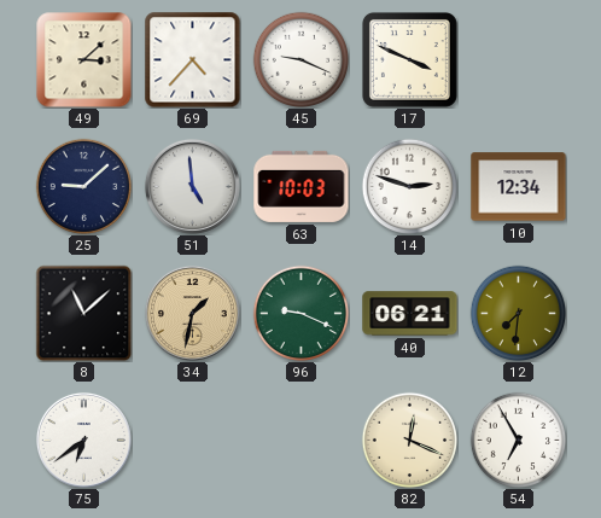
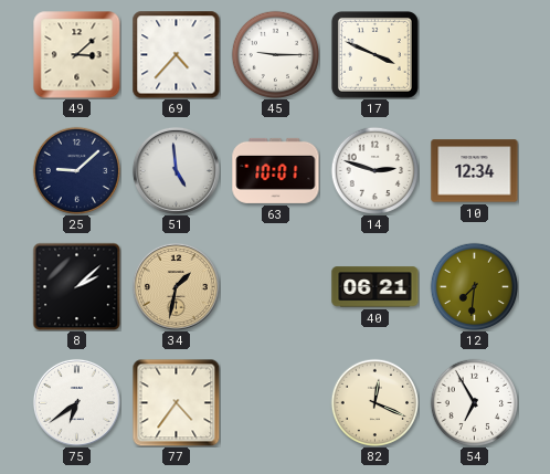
45: 9:19 -> 9:15 (275, 54)
63: 10:03 -> 10:01 (276, 170)
8: 11:08 -> 2:08 (76, 286)
96: 9:19 -> none (300, 313)
77: none -> 4:36 (176, 402)
